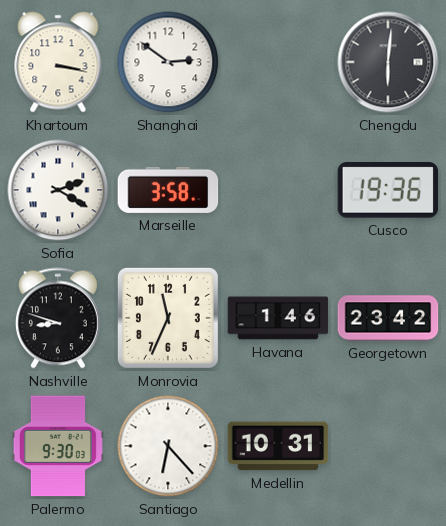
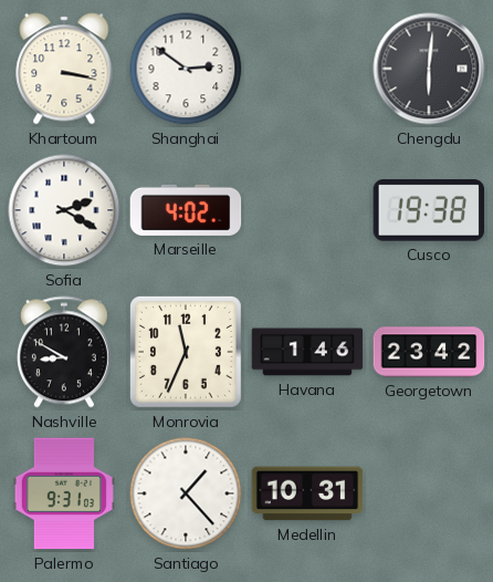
Marseille: 3:58 -> 4:02 (186, 210)
Cusco: 19:36 -> 19:38 (429, 211)
Nashville: 8:48 -> 8:50 (64, 352)
Palermo: 9:30 -> 9:31 (64, 493)
Santiago: 6:23 -> 1:23 (186, 493)
